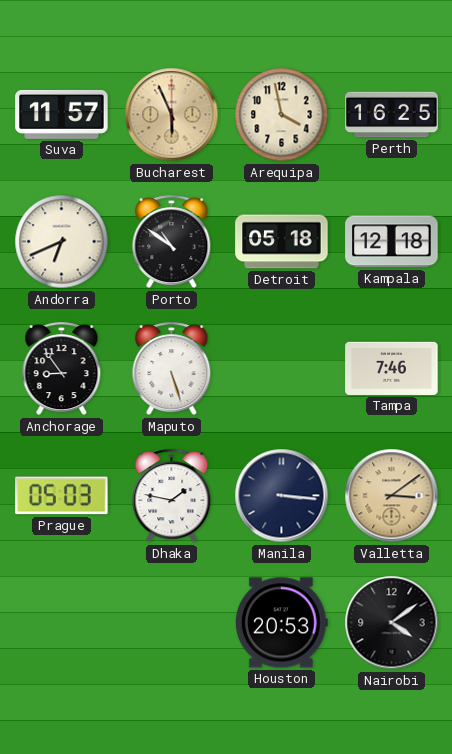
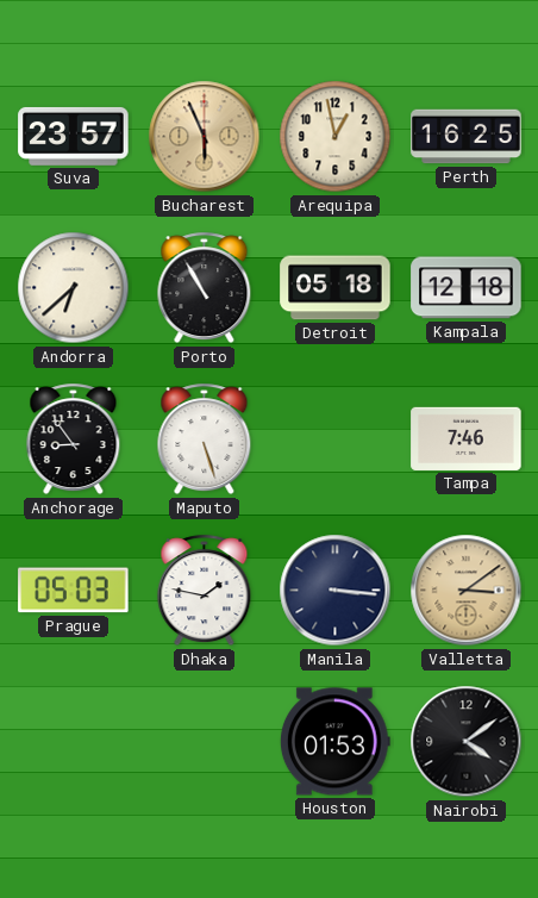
Suva: 11:57 -> 23:57 (74, 136)
Arequipa: 3:58 -> 12:58 (336, 137)
Andorra: 6:41 -> 6:38 (74, 288)
Porto: 10:51 -> 10:55 (205, 288)
Houston: 20:53 -> 01:53 (334, 742)
